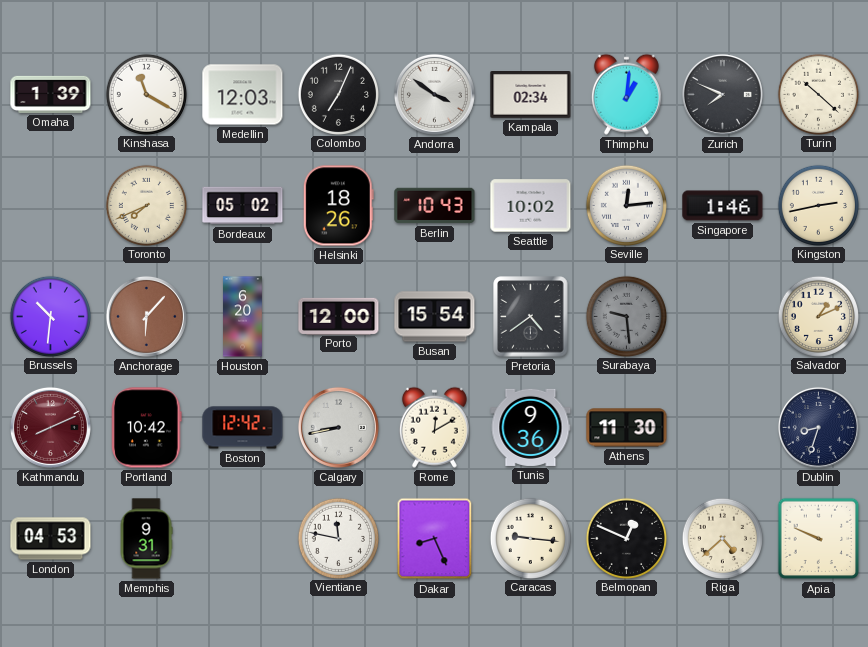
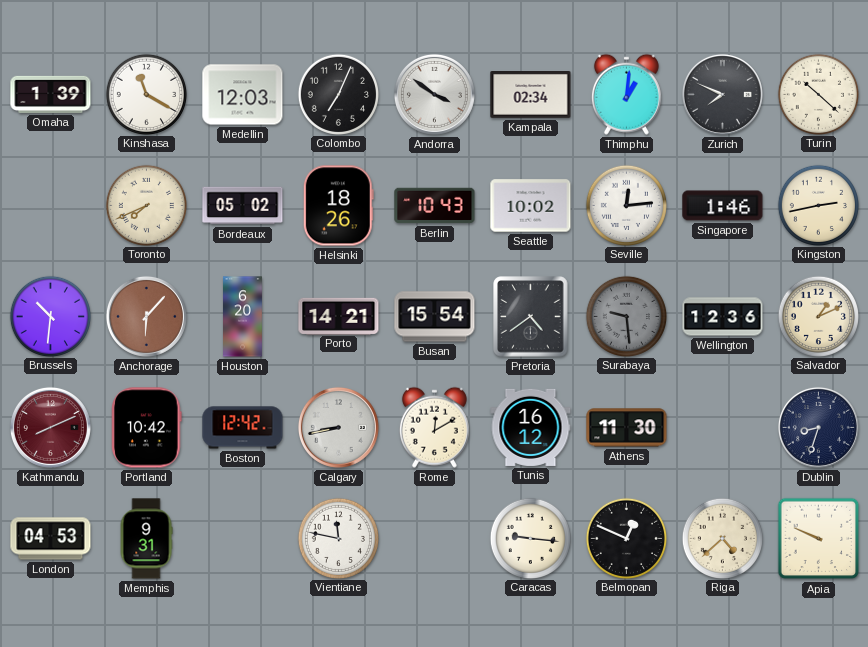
Porto: 12:00 -> 14:21 (339, 316)
Wellington: none -> 12:36 (723, 317)
Tunis: 9:36 -> 16:12 (531, 427)
Dakar: 8:26 -> none (435, 539)
